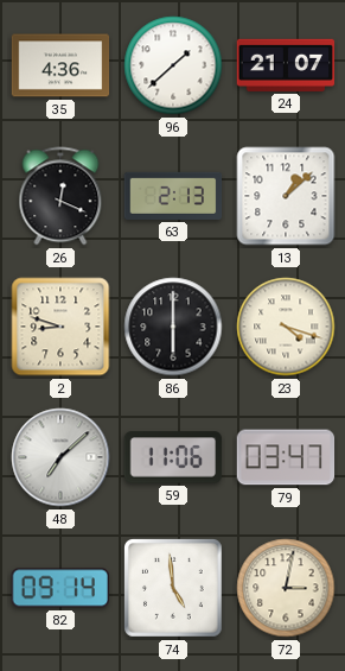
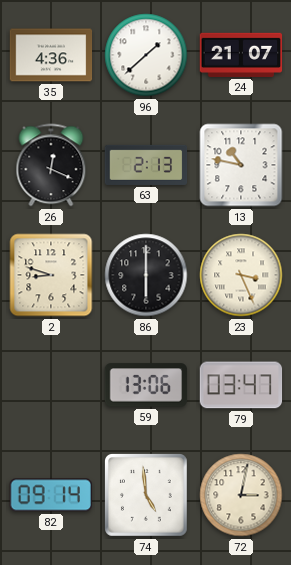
13: 1:08 -> 10:47 (241, 165)
23: 4:18 -> 3:26 (241, 275)
48: 7:08 -> none (60, 457)
59: 11:06 -> 13:06 (146, 385)
